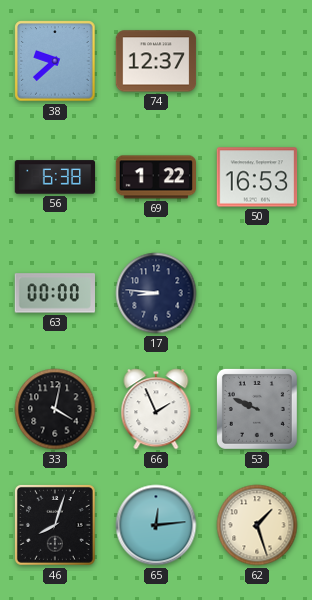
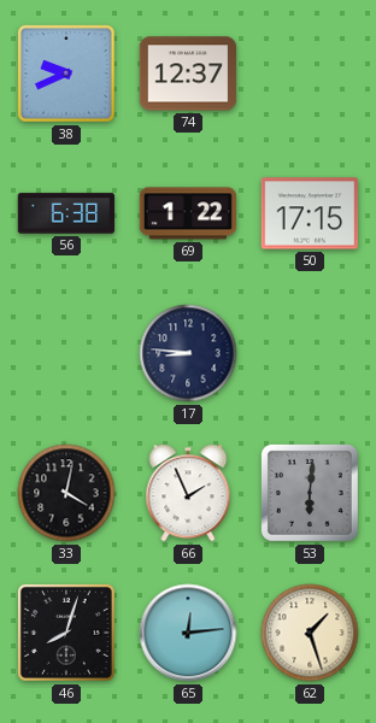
38: 9:38 -> 9:41 (66, 74)
50: 16:53 -> 17:15 (310, 213)
63: 00:00 -> none (54, 293)
53: 9:49 -> 6:01 (310, 493)
